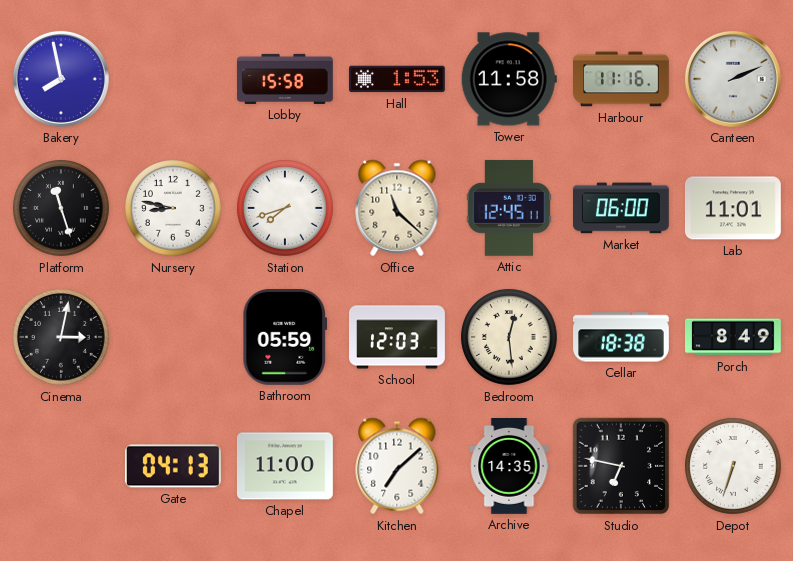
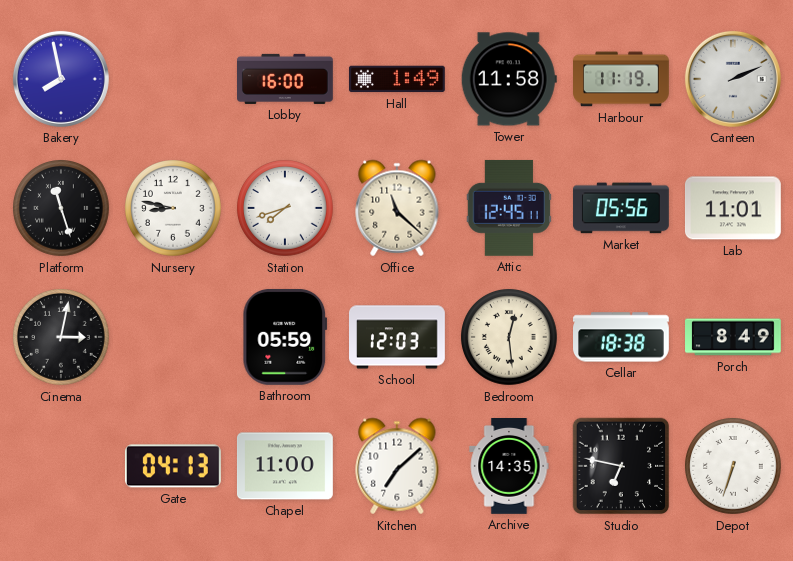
Lobby: 15:58 -> 16:00 (286, 79)
Hall: 1:53 -> 1:49 (397, 79)
Harbour: 11:16 -> 11:19 (622, 79)
Market: 06:00 -> 05:56 (621, 208)
